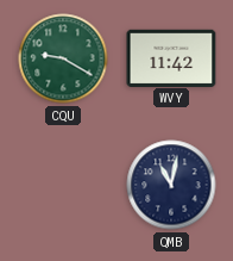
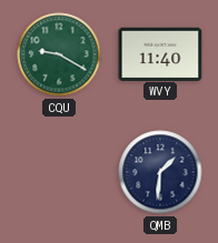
WVY: 11:42 -> 11:40 (160, 53)
QMB: 11:02 -> 1:31 (160, 172)
